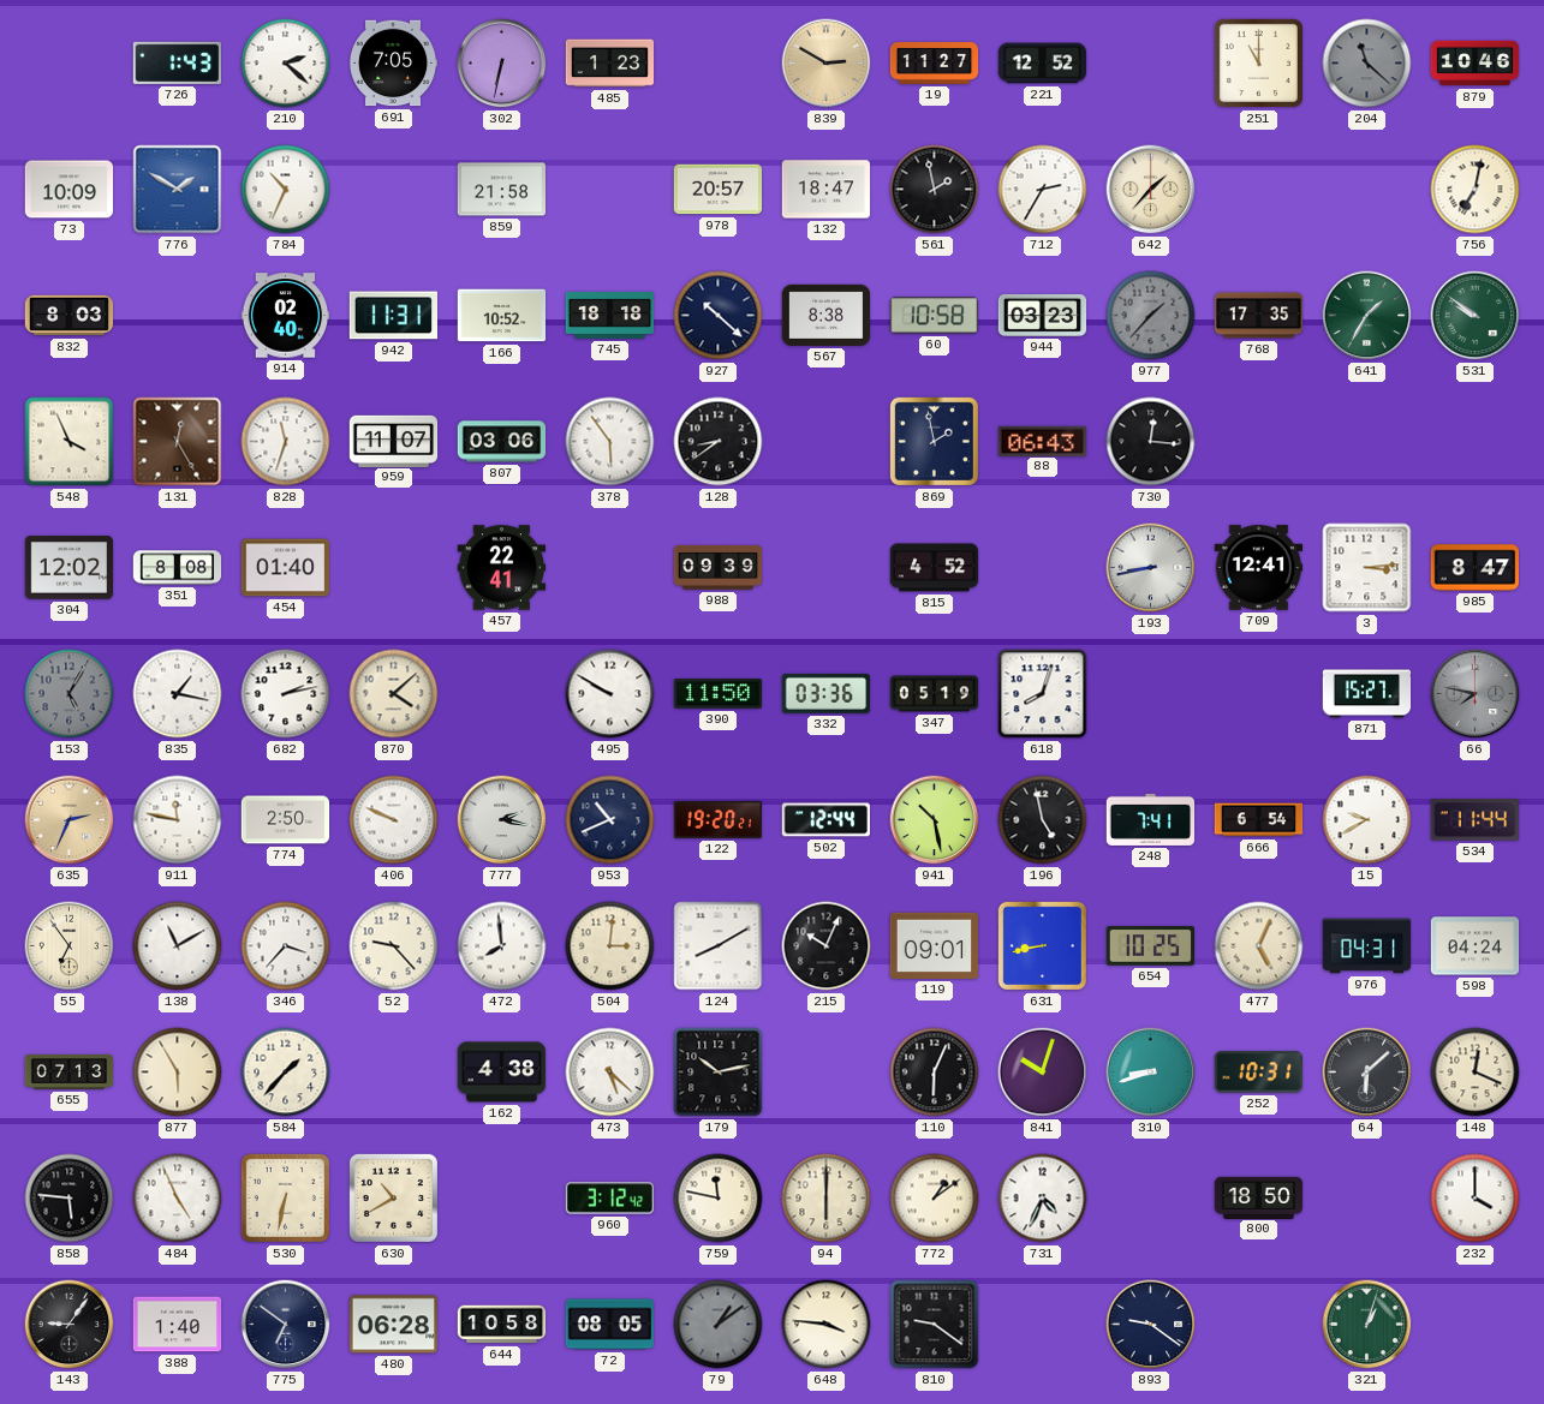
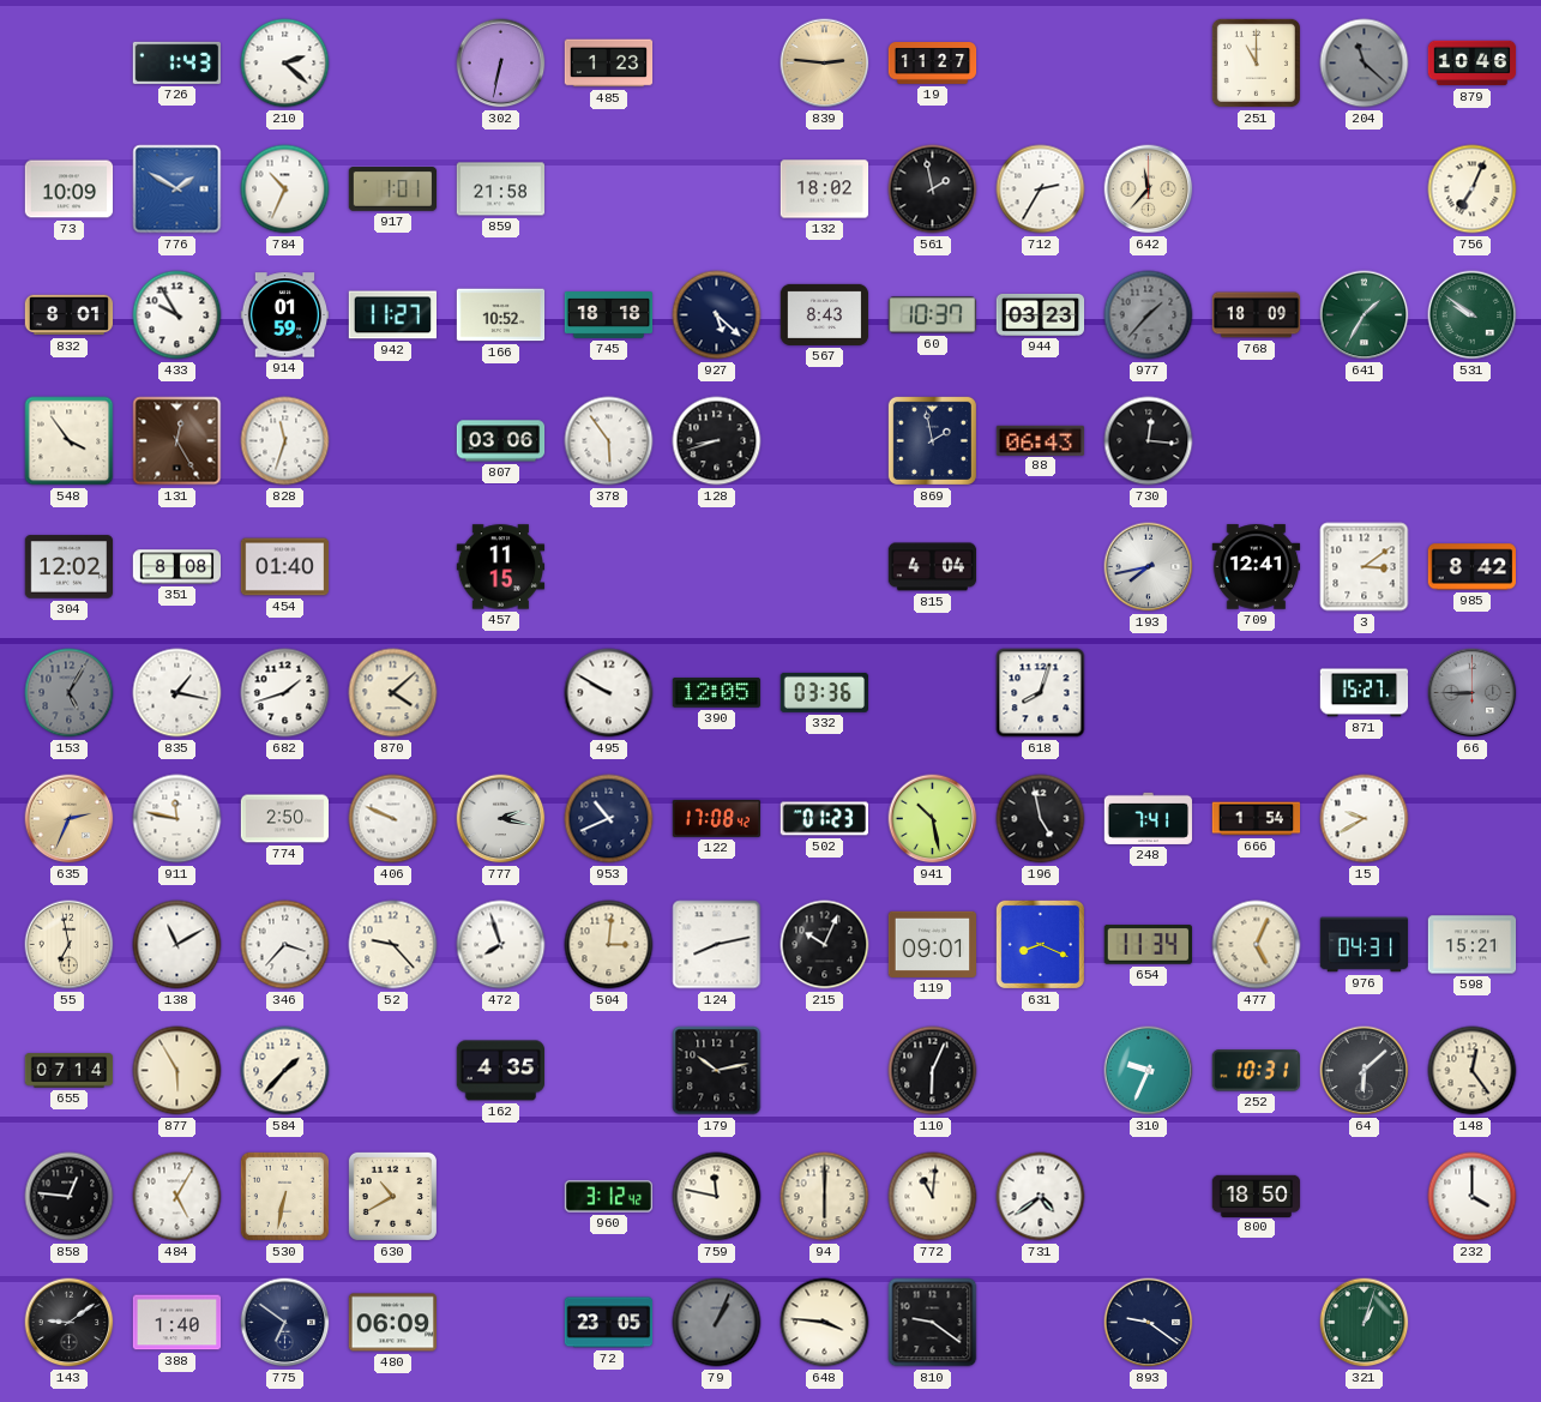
691: 7:05 -> none (393, 64)
839: 2:50 -> 2:46 (825, 64)
221: 12:52 -> none (1043, 64)
917: none -> 1:01 (393, 189)
978: 20:57 -> none (719, 190)
132: 18:47 -> 18:02 (825, 189)
642: 1:37 -> 11:37 (1149, 189)
756: 7:02 -> 7:04 (1473, 189)
832: 8:03 -> 8:01 (70, 315)
433: none -> 9:55 (177, 315)
914: 02:40 -> 01:59 (285, 315)
942: 11:31 -> 11:27 (392, 315)
927: 10:22 -> 5:22 (717, 315)
567: 8:38 -> 8:43 (825, 314)
60: 10:58 -> 10:37 (932, 315)
768: 17:35 -> 18:09 (1257, 315)
548: 3:56 -> 3:54 (70, 441)
959: 11:07 -> none (394, 441)
128: 8:39 -> 8:42 (717, 441)
457: 22:41 -> 11:15 (501, 567)
988: 09:39 -> none (719, 567)
815: 4:52 -> 4:04 (933, 567)
193: 8:43 -> 7:43 (1149, 567)
3: 3:14 -> 3:09 (1365, 567)
985: 8:47 -> 8:42 (1471, 567)
682: 2:13 -> 1:42 (285, 693)
390: 11:50 -> 12:05 (717, 693)
347: 05:19 -> none (935, 694)
66: 7:47 -> 8:45 (1473, 693)
122: 19:20 -> 17:08 (717, 818)
502: 12:44 -> 01:23 (824, 819)
666: 6:54 -> 1:54 (1257, 819)
534: 11:44 -> none (1474, 820)
55: 6:54 -> 6:58 (70, 945)
472: 7:59 -> 7:57 (501, 945)
124: 8:10 -> 8:13 (717, 945)
631: 8:43 -> 8:19 (1040, 944)
654: 10:25 -> 11:34 (1148, 945)
598: 04:24 -> 15:21 (1473, 945)
655: 07:13 -> 07:14 (70, 1071)
162: 4:38 -> 4:35 (500, 1071)
473: 5:22 -> none (610, 1073)
841: 10:03 -> none (1043, 1073)
310: 8:42 -> 9:34 (1149, 1071)
148: 12:19 -> 12:24 (1473, 1071)
858: 5:46 -> 12:46 (70, 1197)
484: 4:56 -> 5:05 (177, 1197)
772: 1:09 -> 11:01 (933, 1197)
731: 4:34 -> 4:39 (1041, 1197)
143: 9:06 -> 9:09 (70, 1323)
480: 06:28 -> 06:09 (392, 1323)
644: 10:58 -> none (502, 1325)
72: 08:05 -> 23:05 (609, 1323)
79: 1:09 -> 1:04 (717, 1323)
